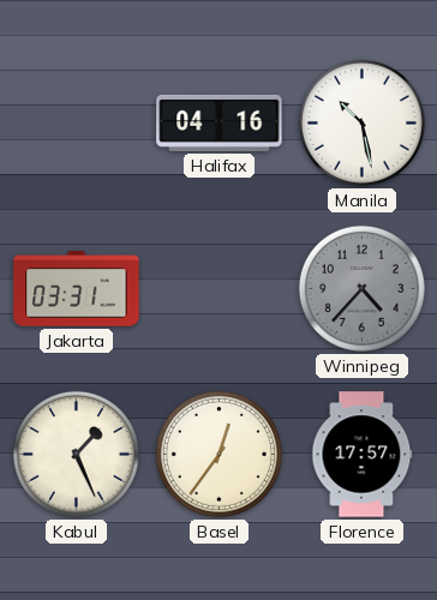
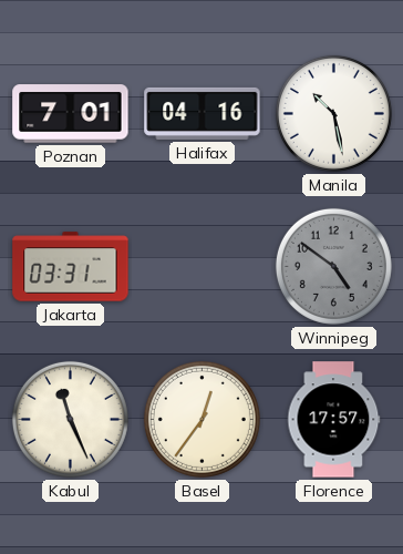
Poznan: none -> 7:01 (71, 114)
Winnipeg: 4:37 -> 4:51 (333, 266)
Kabul: 1:26 -> 11:26 (70, 419)
